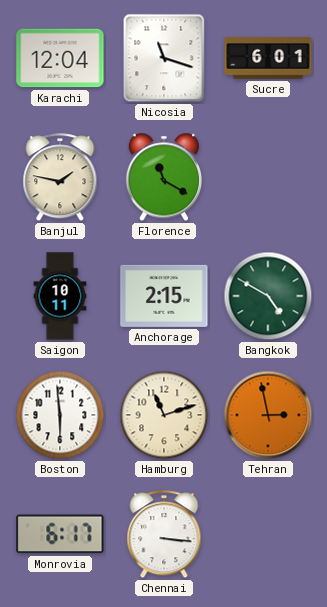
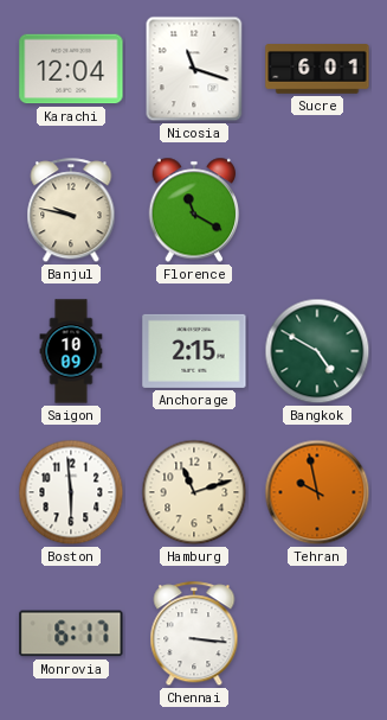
Banjul: 1:47 -> 9:47 (71, 211)
Saigon: 10:11 -> 10:09 (71, 351)
Tehran: 2:58 -> 9:58 (317, 492)
